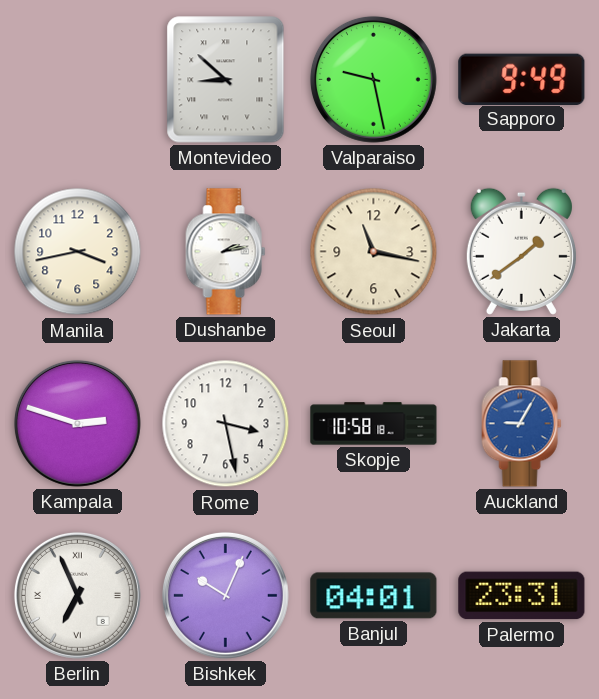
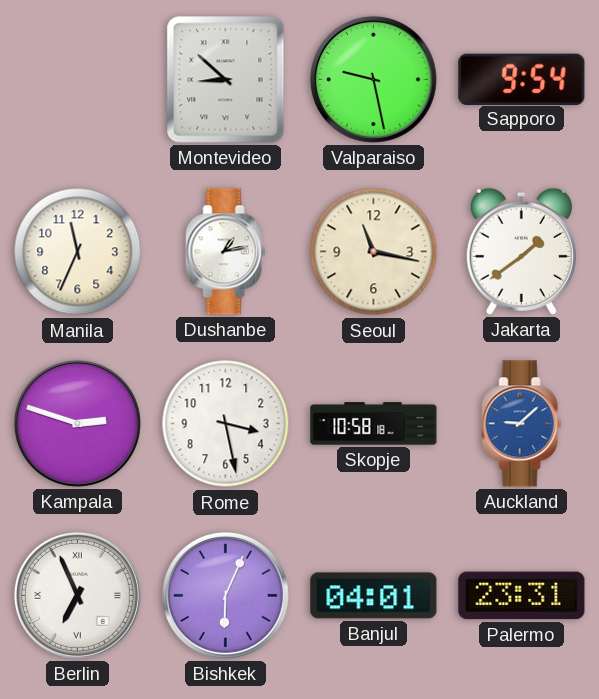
Sapporo: 9:49 -> 9:54 (522, 79)
Manila: 3:43 -> 11:34 (78, 252)
Dushanbe: 2:13 -> 1:13 (226, 252)
Auckland: 9:05 -> 9:08 (522, 424)
Bishkek: 10:04 -> 6:04 (225, 595)
